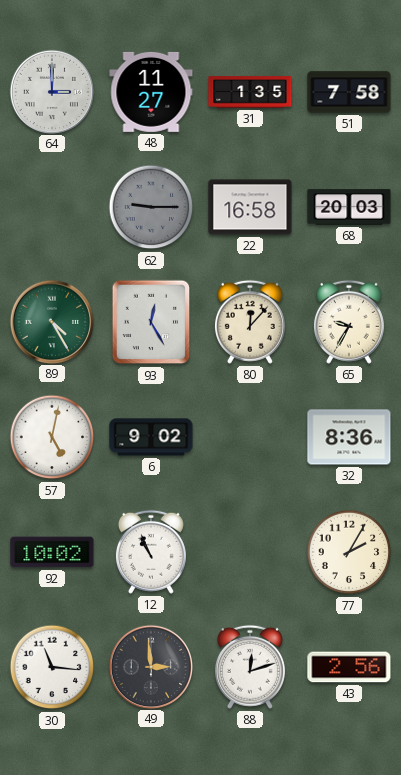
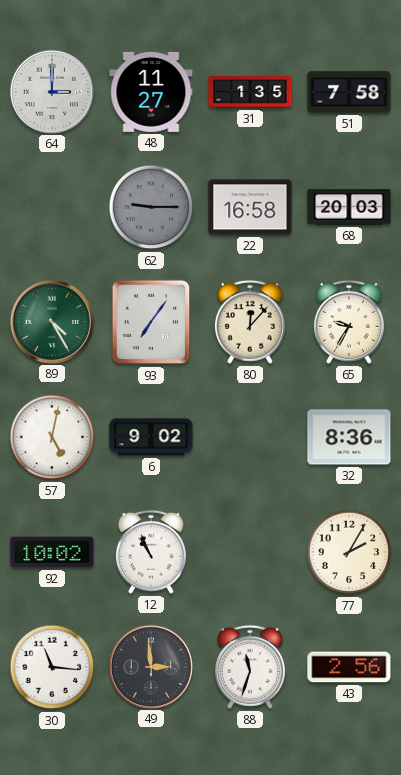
93: 12:25 -> 7:06 (151, 322)
88: 12:12 -> 11:33 (250, 667)
